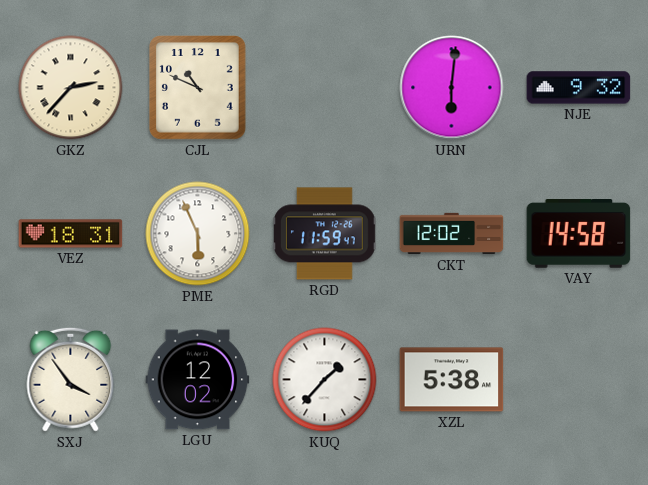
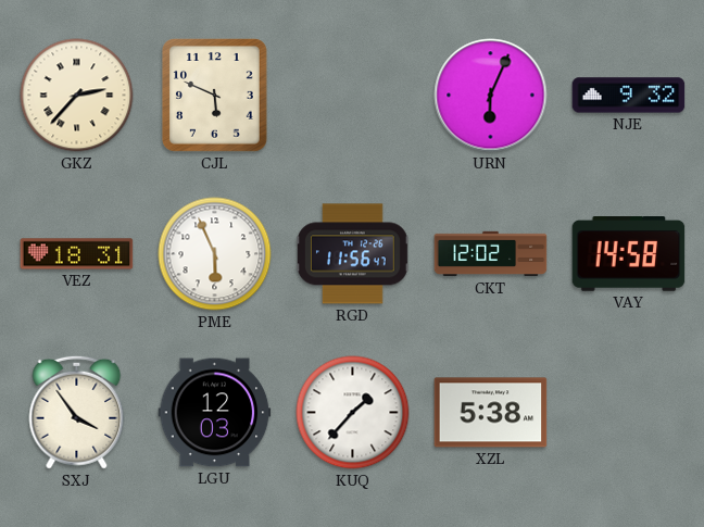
CJL: 10:49 -> 5:49 (214, 95)
URN: 6:01 -> 6:04 (491, 96)
RGD: 11:59 -> 11:56 (352, 254)
LGU: 12:02 -> 12:03 (215, 413)
